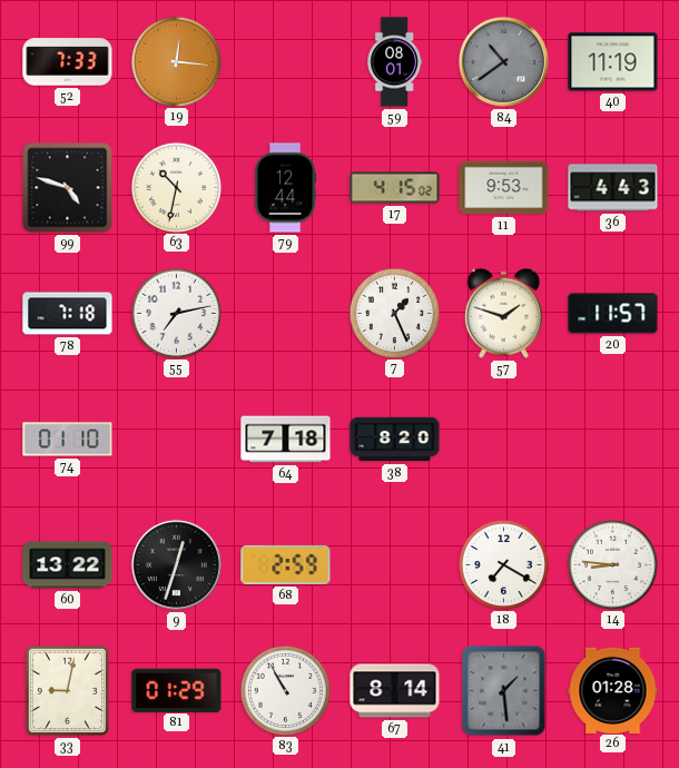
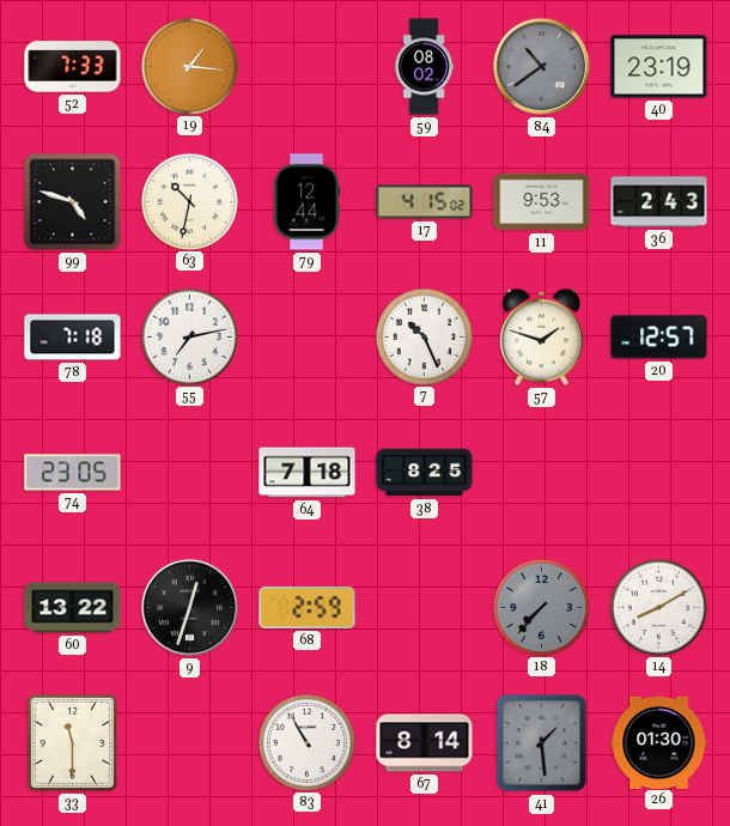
19: 12:16 -> 1:16 (189, 66)
59: 08:01 -> 08:02 (424, 67)
40: 11:19 -> 23:19 (659, 67)
36: 4:43 -> 2:43 (659, 202)
7: 1:26 -> 10:26 (424, 336)
20: 11:57 -> 12:57 (659, 338)
74: 01:10 -> 23:05 (73, 473)
38: 8:20 -> 8:25 (425, 473)
18: 7:20 -> 7:37 (541, 607)
18 dial: white -> grey (541, 607)
14: 8:46 -> 8:10 (658, 607)
33: 9:02 -> 11:30 (72, 742)
81: 01:29 -> none (177, 690)
26: 01:28 -> 01:30 (659, 742)
